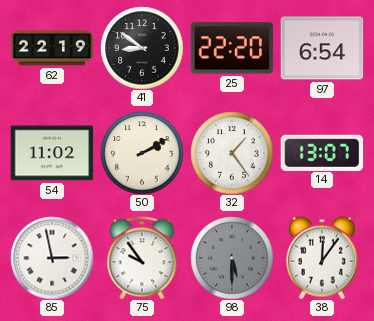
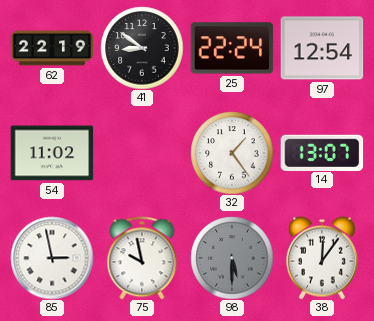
25: 22:20 -> 22:24 (232, 48)
97: 6:54 -> 12:54 (322, 48)
50: 2:10 -> none (142, 153)
75: 9:54 -> 9:58 (142, 258)
